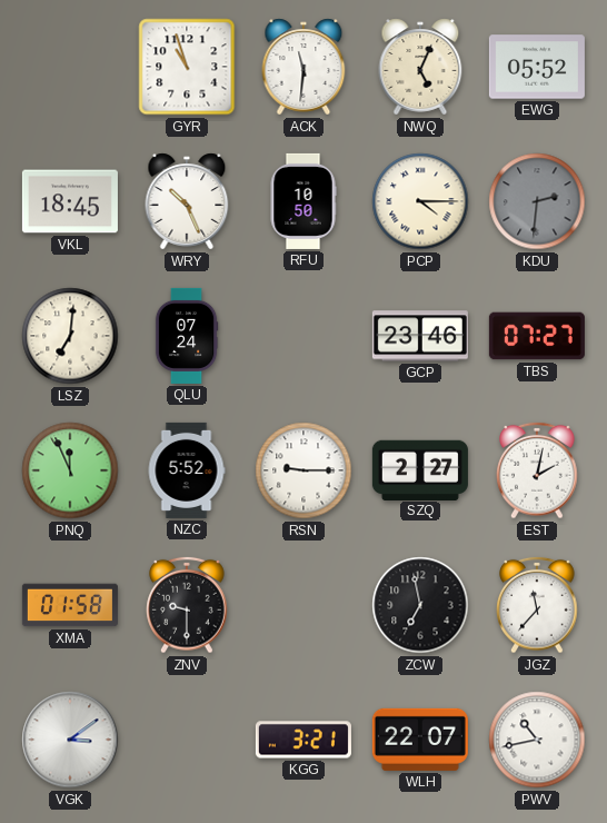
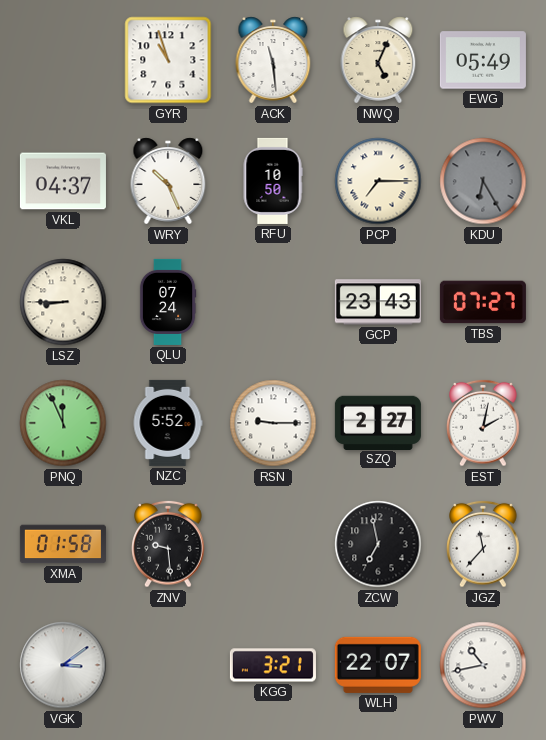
ACK: 11:31 -> 11:29 (273, 60)
EWG: 05:52 -> 05:49 (483, 60)
VKL: 18:45 -> 04:37 (63, 181)
PCP: 4:15 -> 7:15 (378, 181)
KDU: 2:31 -> 6:25 (483, 181)
LSZ: 7:01 -> 8:45 (63, 302)
GCP: 23:46 -> 23:43 (378, 302)
ZNV: 9:30 -> 9:29 (168, 544)
